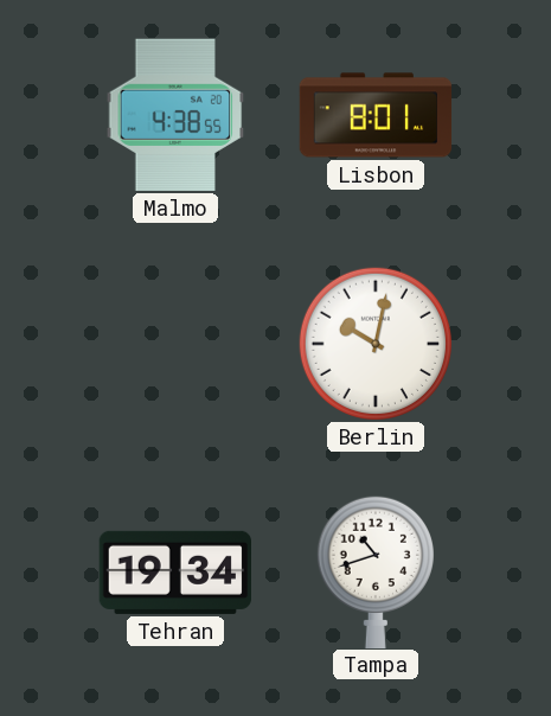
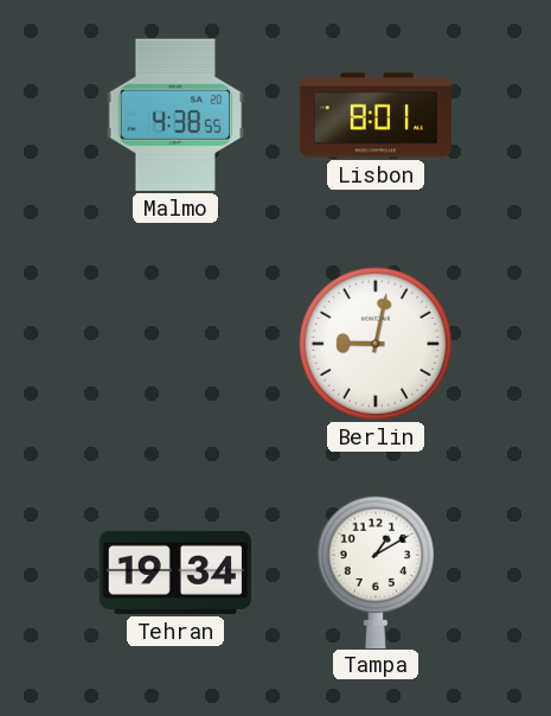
Berlin: 10:02 -> 9:02 (374, 343)
Tampa: 10:42 -> 1:10 (376, 571)
